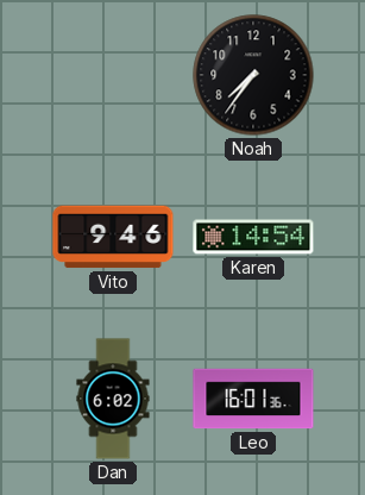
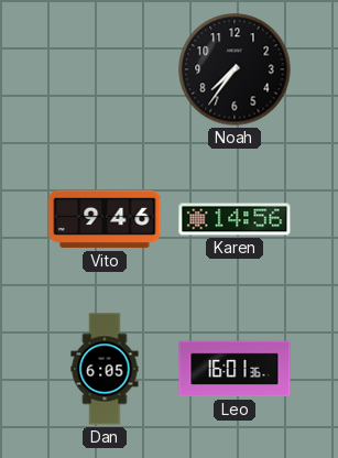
Karen: 14:54 -> 14:56 (235, 219)
Dan: 6:02 -> 6:05 (105, 369)
